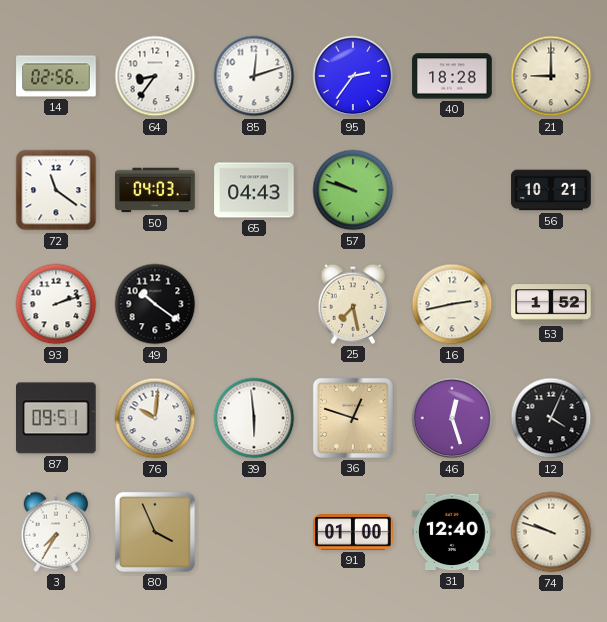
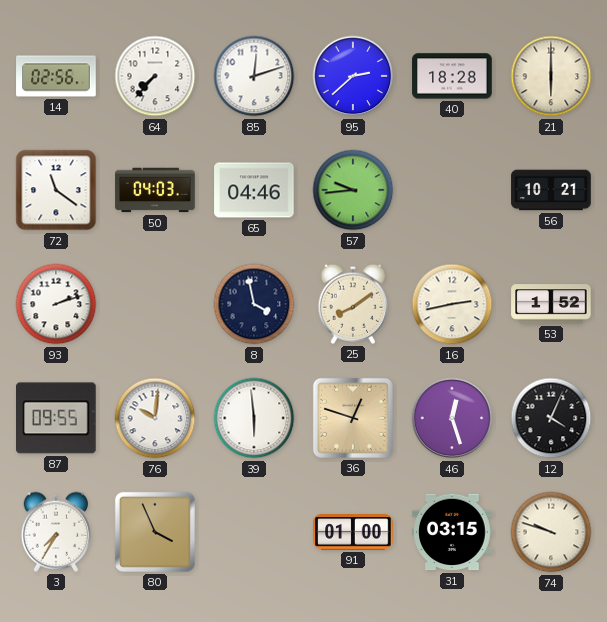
64: 8:36 -> 7:37 (155, 76)
95: 2:36 -> 2:38 (353, 76)
21: 9:00 -> 6:00 (551, 76)
65: 04:43 -> 04:46 (254, 190)
57: 9:48 -> 9:44 (353, 190)
49: 10:21 -> none (155, 304)
8: none -> 3:58 (254, 304)
25: 7:28 -> 8:09 (353, 304)
87: 09:51 -> 09:55 (57, 418)
31: 12:40 -> 03:15 (452, 532)
